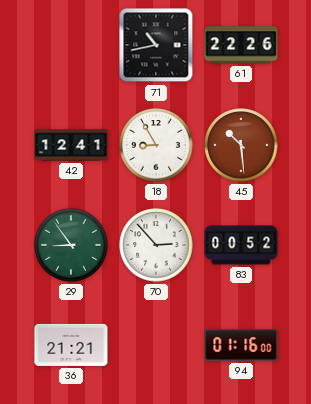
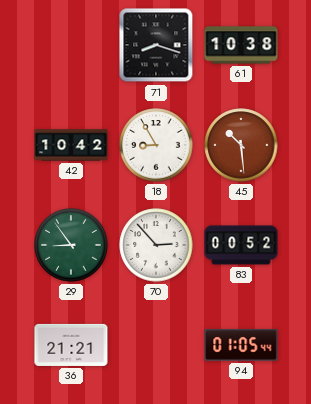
71: 10:43 -> 8:18 (156, 45)
61: 22:26 -> 10:38 (241, 45)
42: 12:41 -> 10:42 (71, 145)
94: 01:16 -> 01:05 (241, 345)
